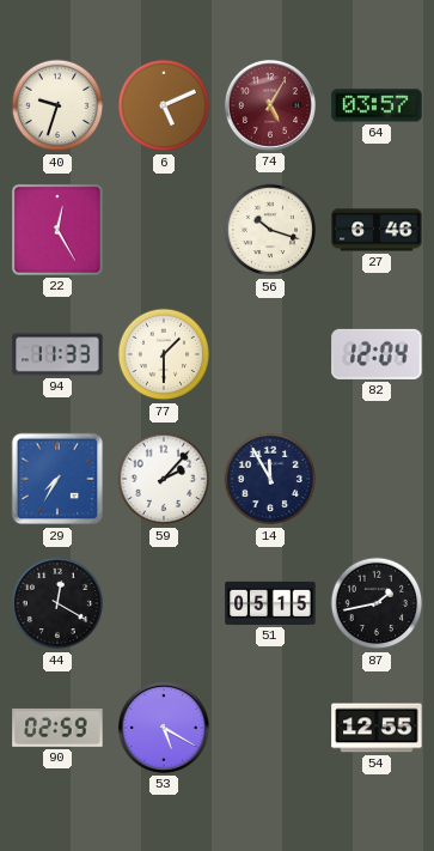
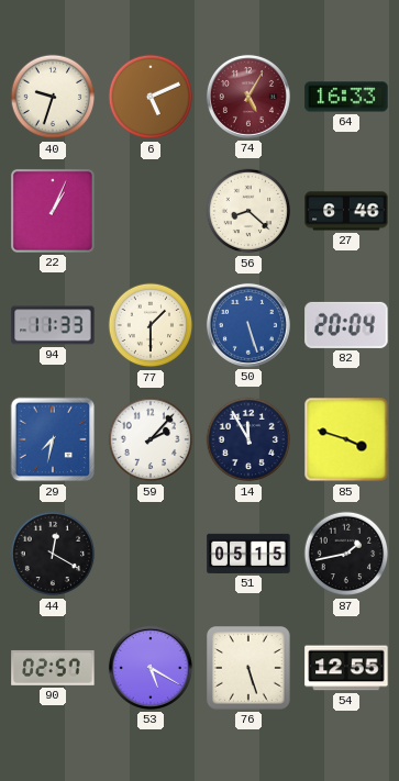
64: 03:57 -> 16:33 (346, 97)
22: 12:25 -> 1:04 (53, 211)
56: 10:18 -> 8:22 (248, 211)
50: none -> 5:27 (248, 325)
82: 12:04 -> 20:04 (346, 325)
29: 7:35 -> 7:32 (53, 439)
85: none -> 3:48 (346, 439)
90: 02:59 -> 02:57 (53, 668)
76: none -> 5:27 (248, 668)
